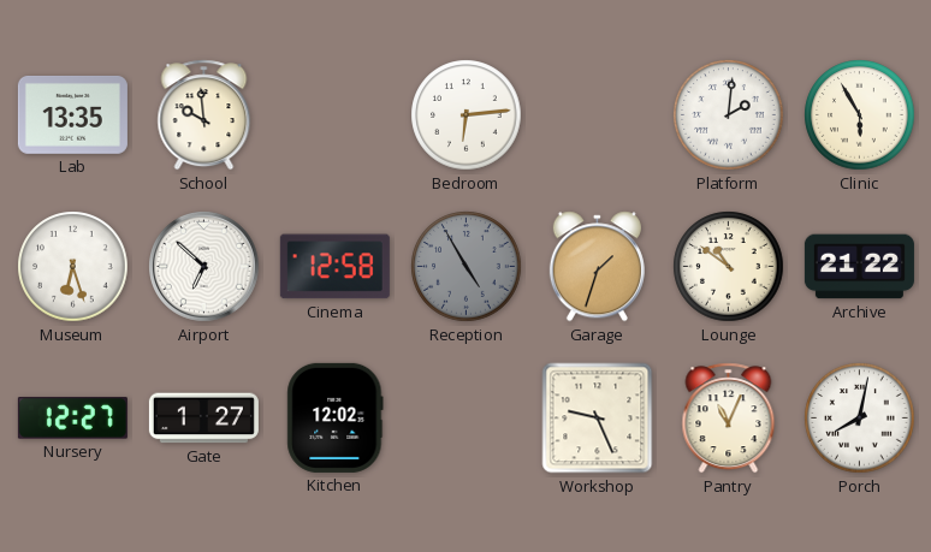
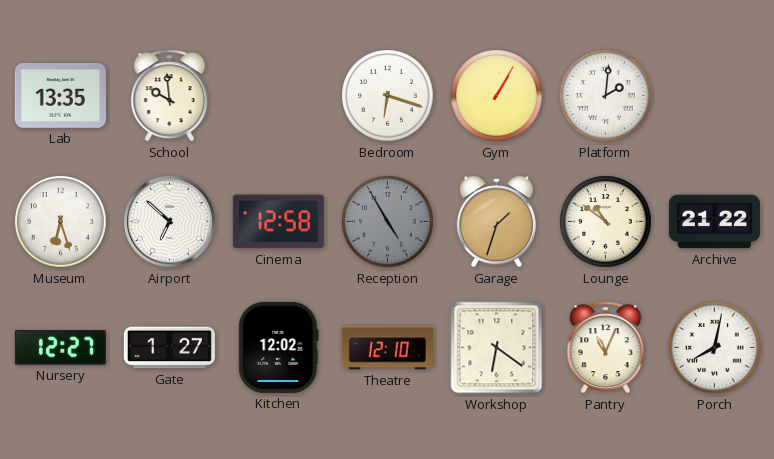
Bedroom: 6:14 -> 6:18 (388, 96)
Gym: none -> 1:05 (497, 96)
Clinic: 5:55 -> none (860, 115)
Theatre: none -> 12:10 (387, 348)
Workshop: 9:26 -> 6:21 (497, 348)
